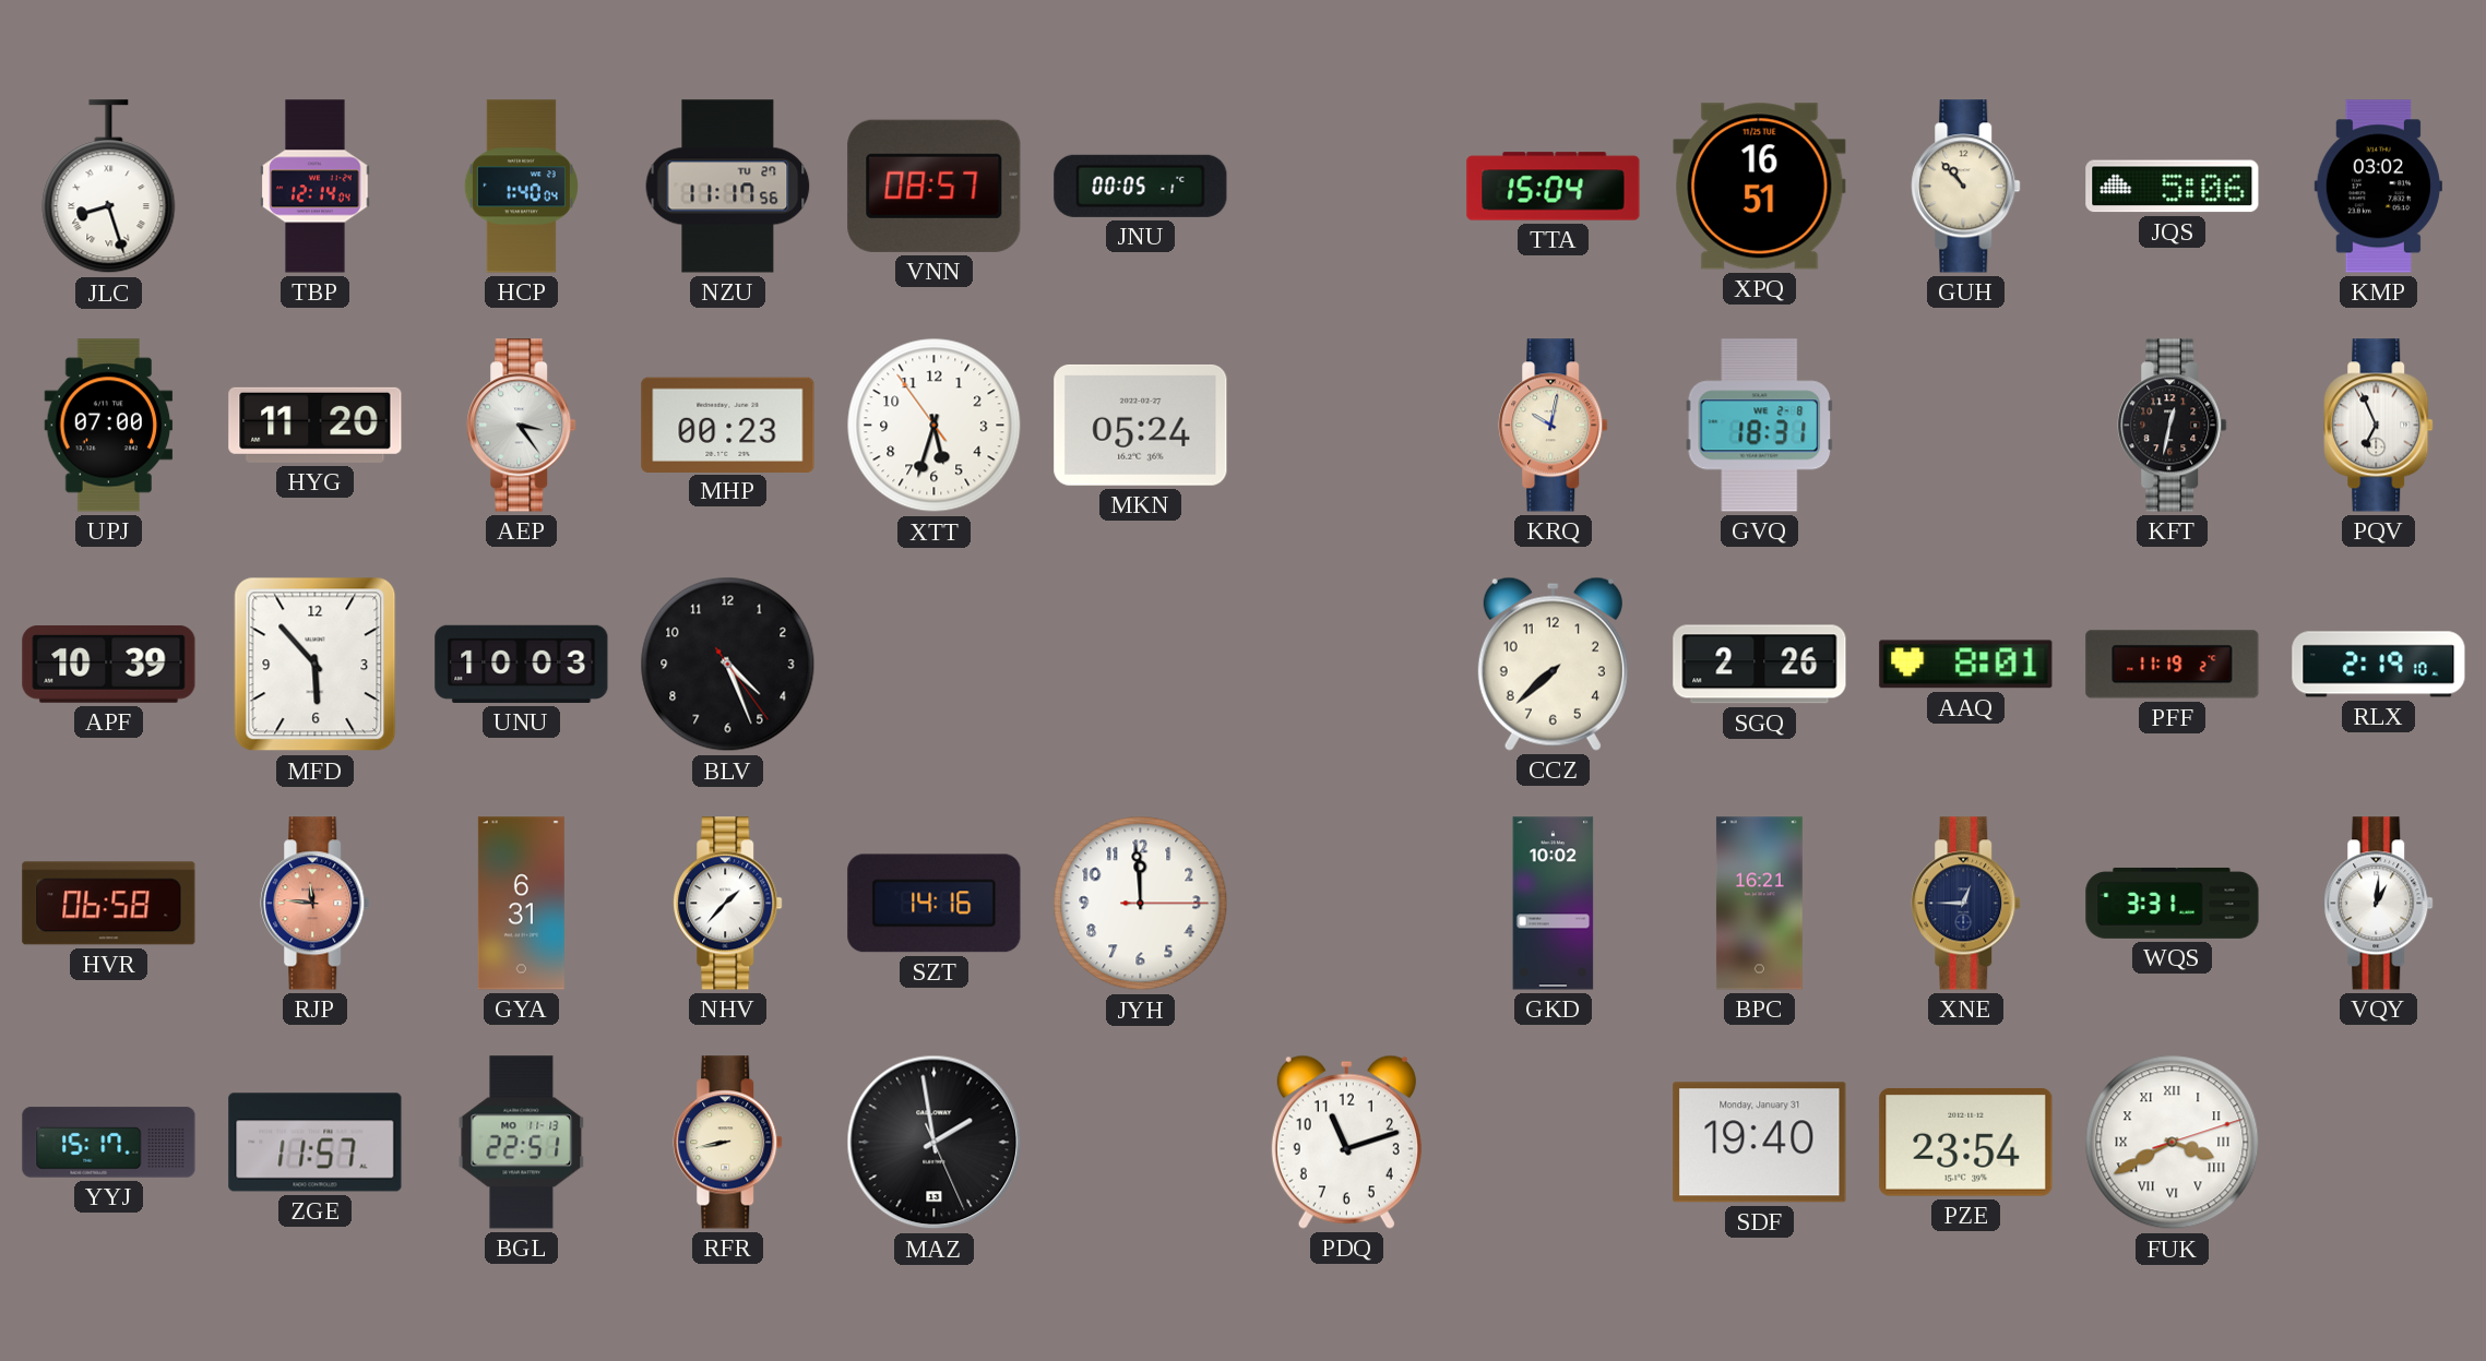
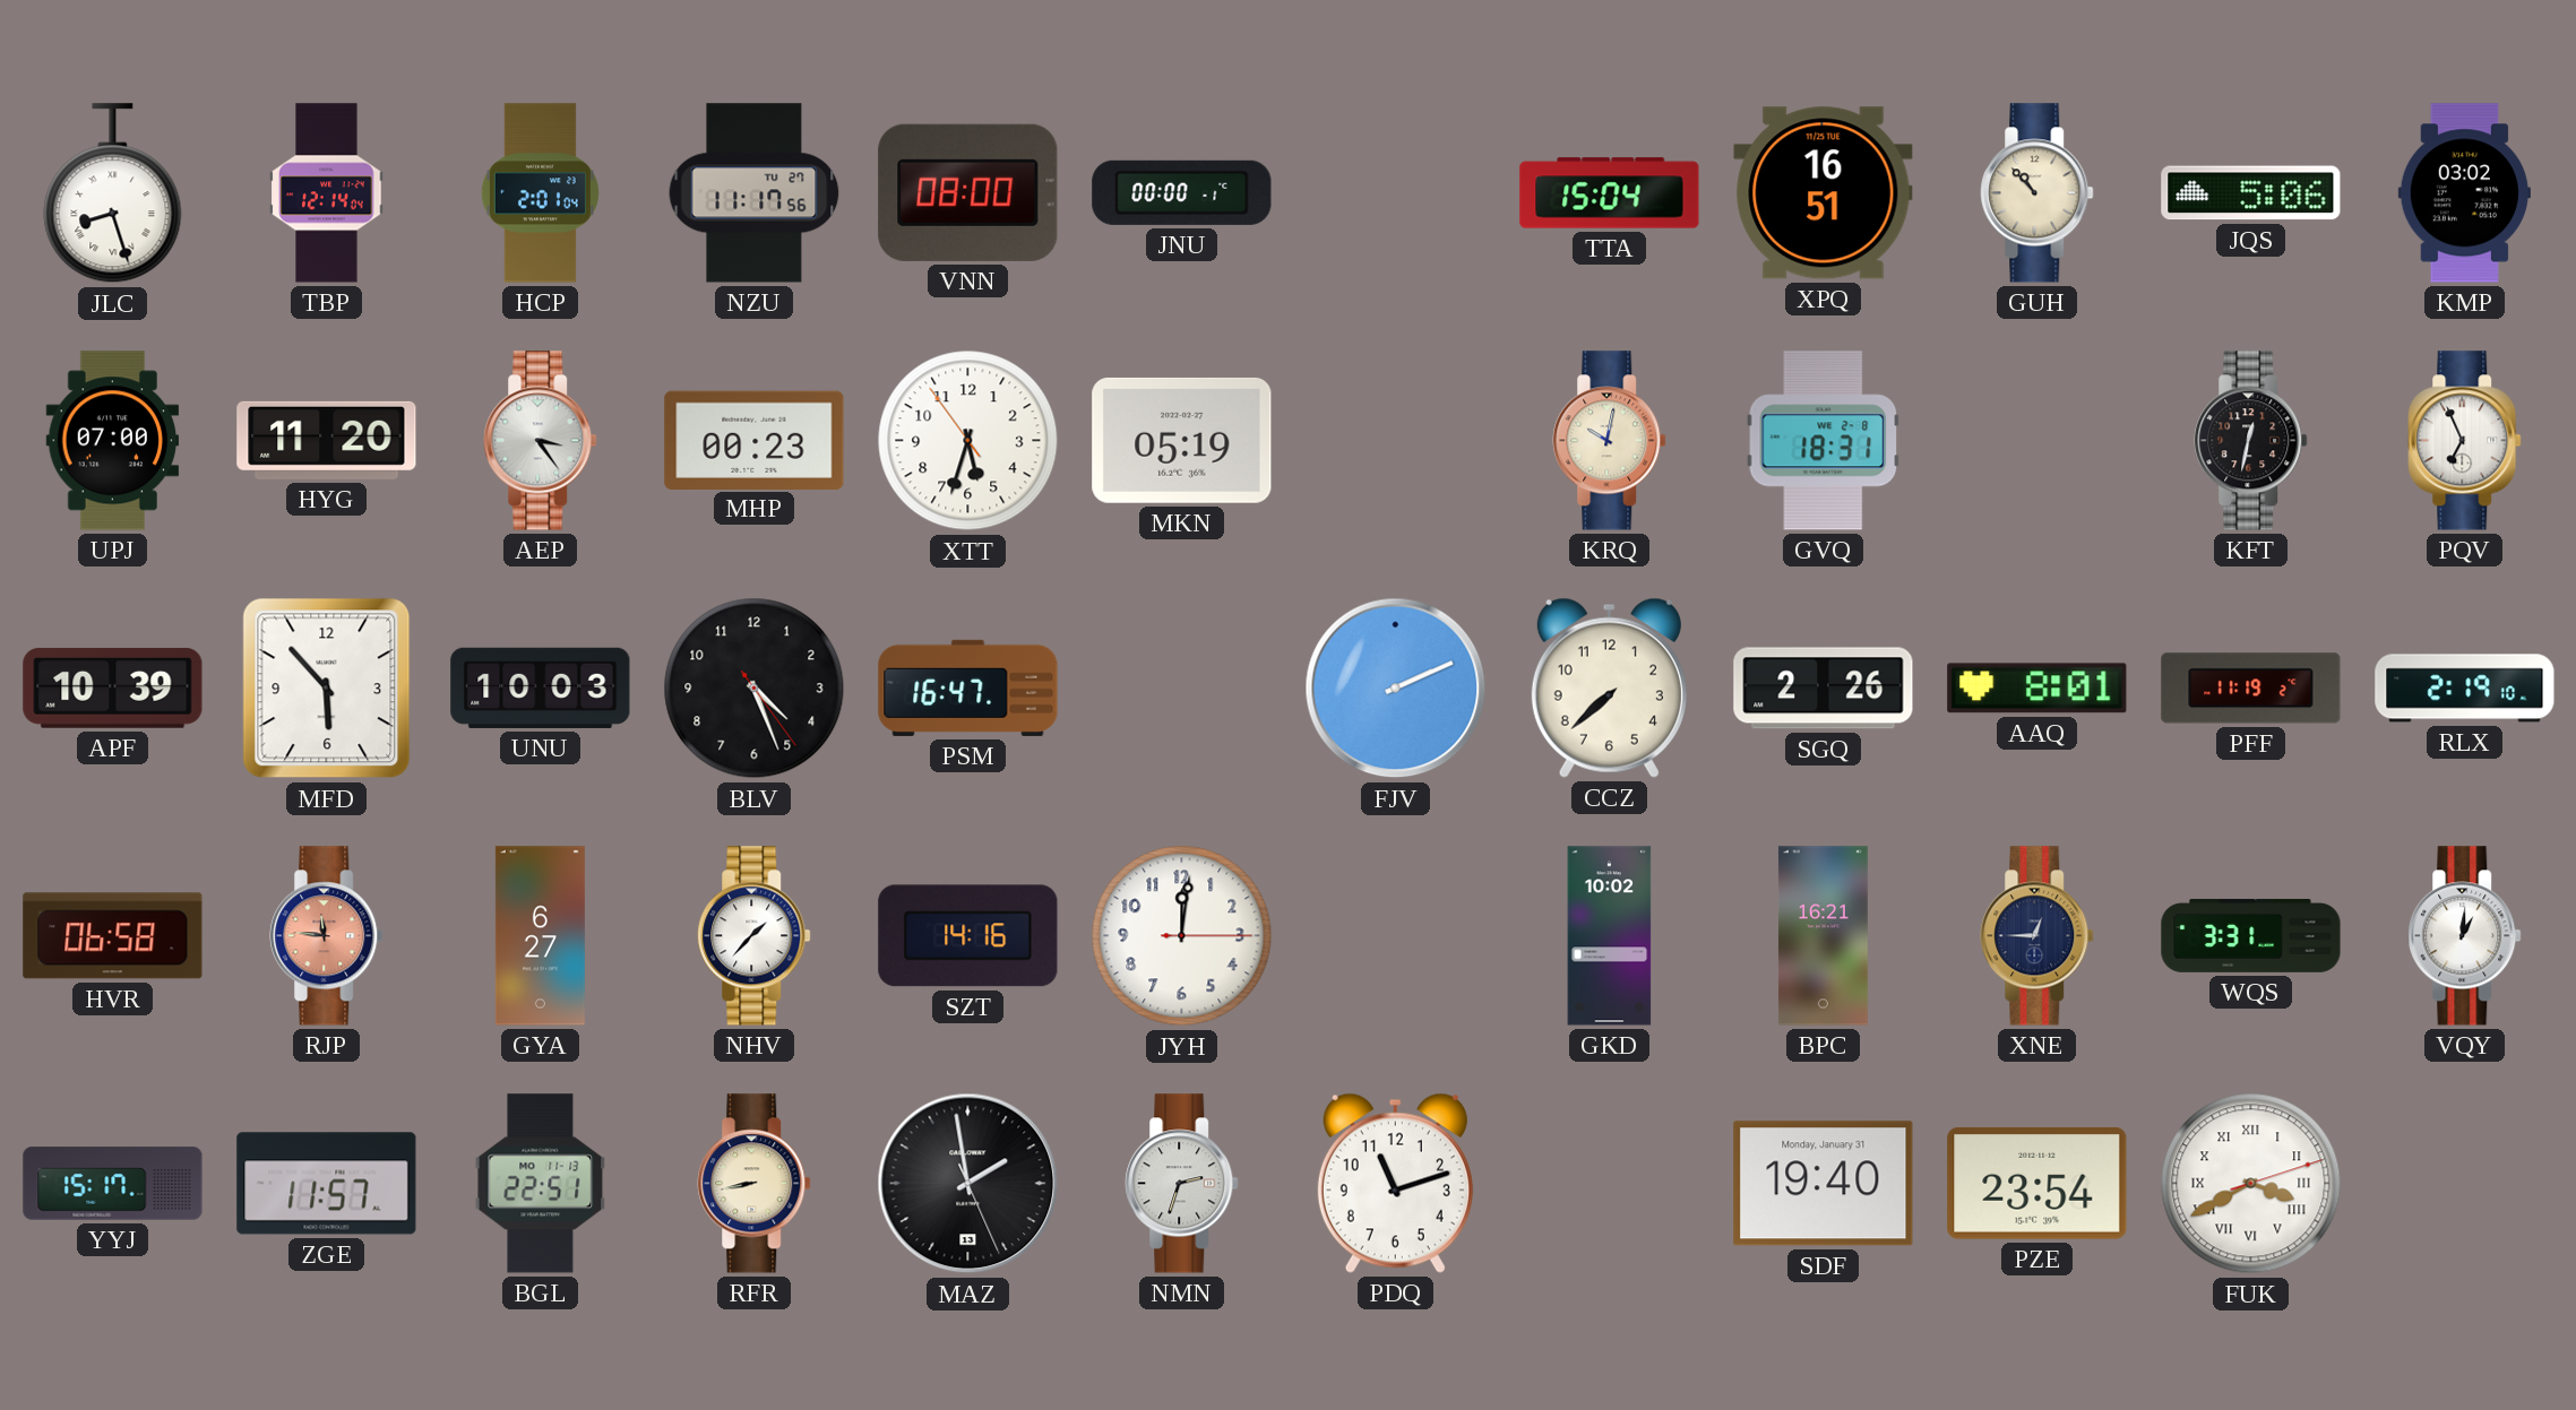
HCP: 1:40 -> 2:01 (540, 193)
VNN: 08:57 -> 08:00 (968, 192)
JNU: 00:05 -> 00:00 (1182, 192)
MKN: 05:24 -> 05:19 (1182, 440)
PSM: none -> 16:47 (968, 687)
FJV: none -> 2:11 (1396, 689)
GYA: 6:31 -> 6:27 (540, 936)
JYH: 11:59 -> 12:01 (1182, 936)
NMN: none -> 2:33 (1182, 1184)
